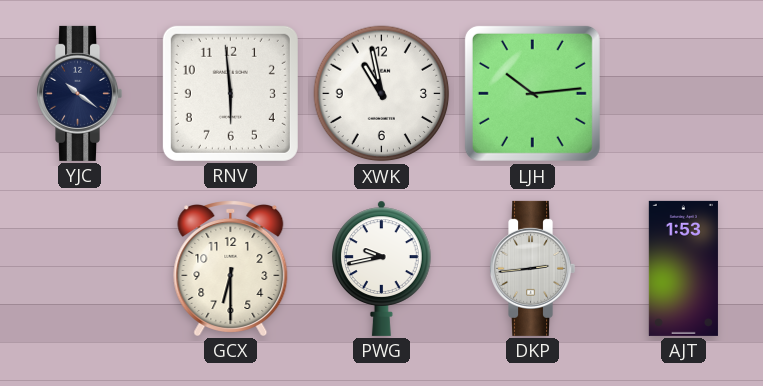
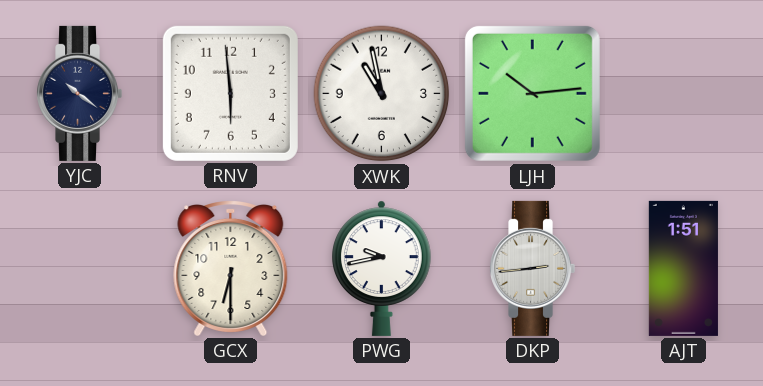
AJT: 1:53 -> 1:51 (683, 268)
